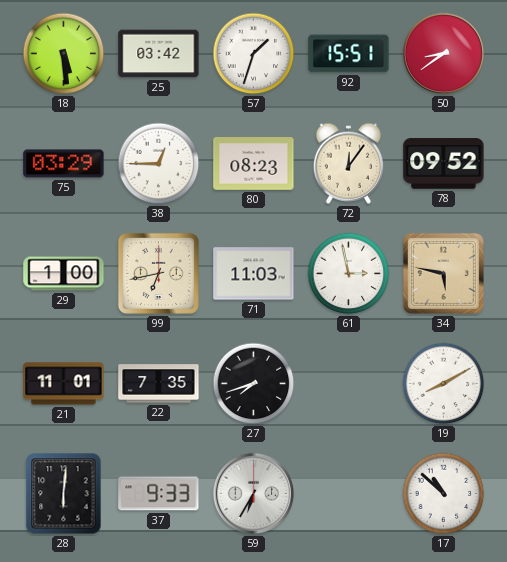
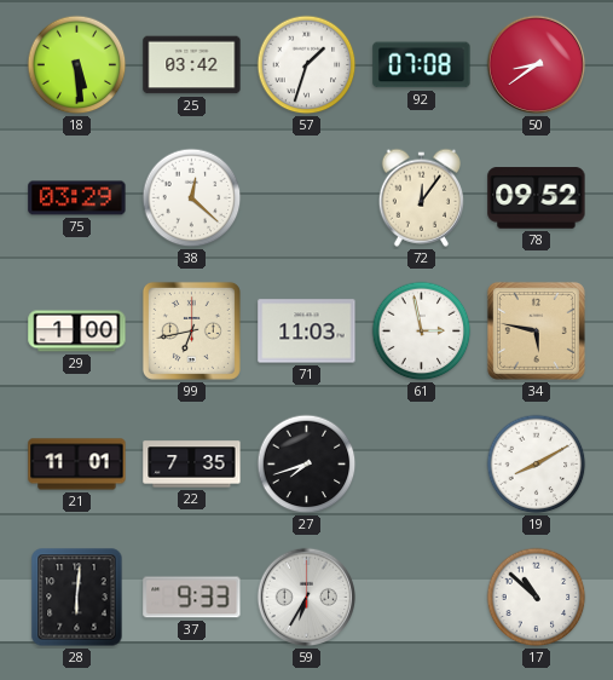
92: 15:51 -> 07:08 (422, 65)
38: 12:45 -> 12:22 (192, 198)
80: 08:23 -> none (254, 164)
